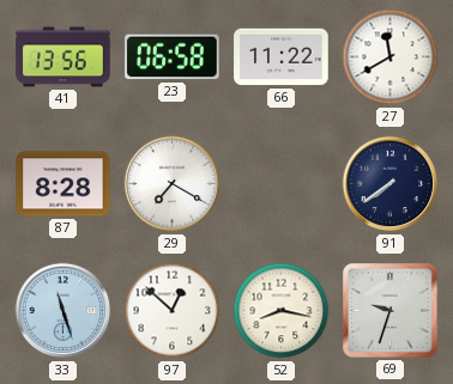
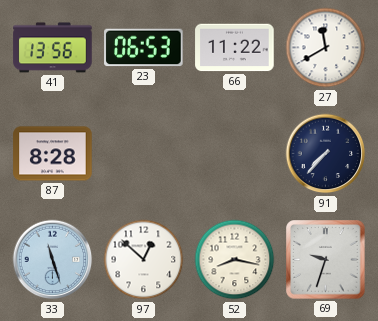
23: 06:58 -> 06:53 (144, 48)
29: 7:20 -> none (173, 184)
91: 7:39 -> 7:37 (326, 154)
